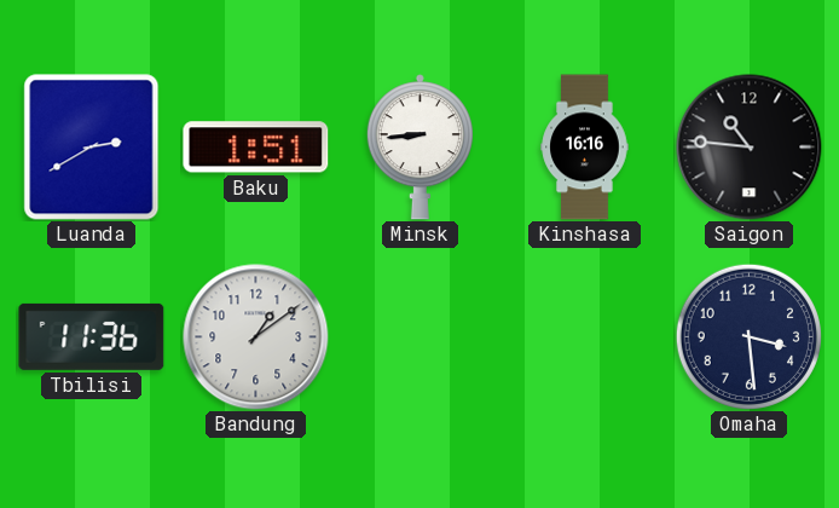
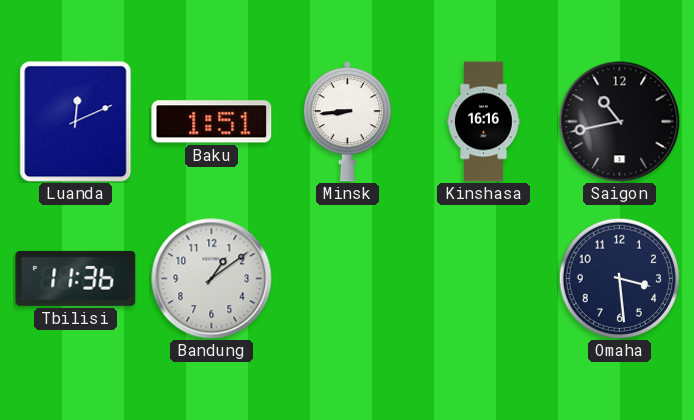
Luanda: 2:40 -> 12:11 (76, 122)
Saigon: 10:46 -> 10:43 (620, 122)
